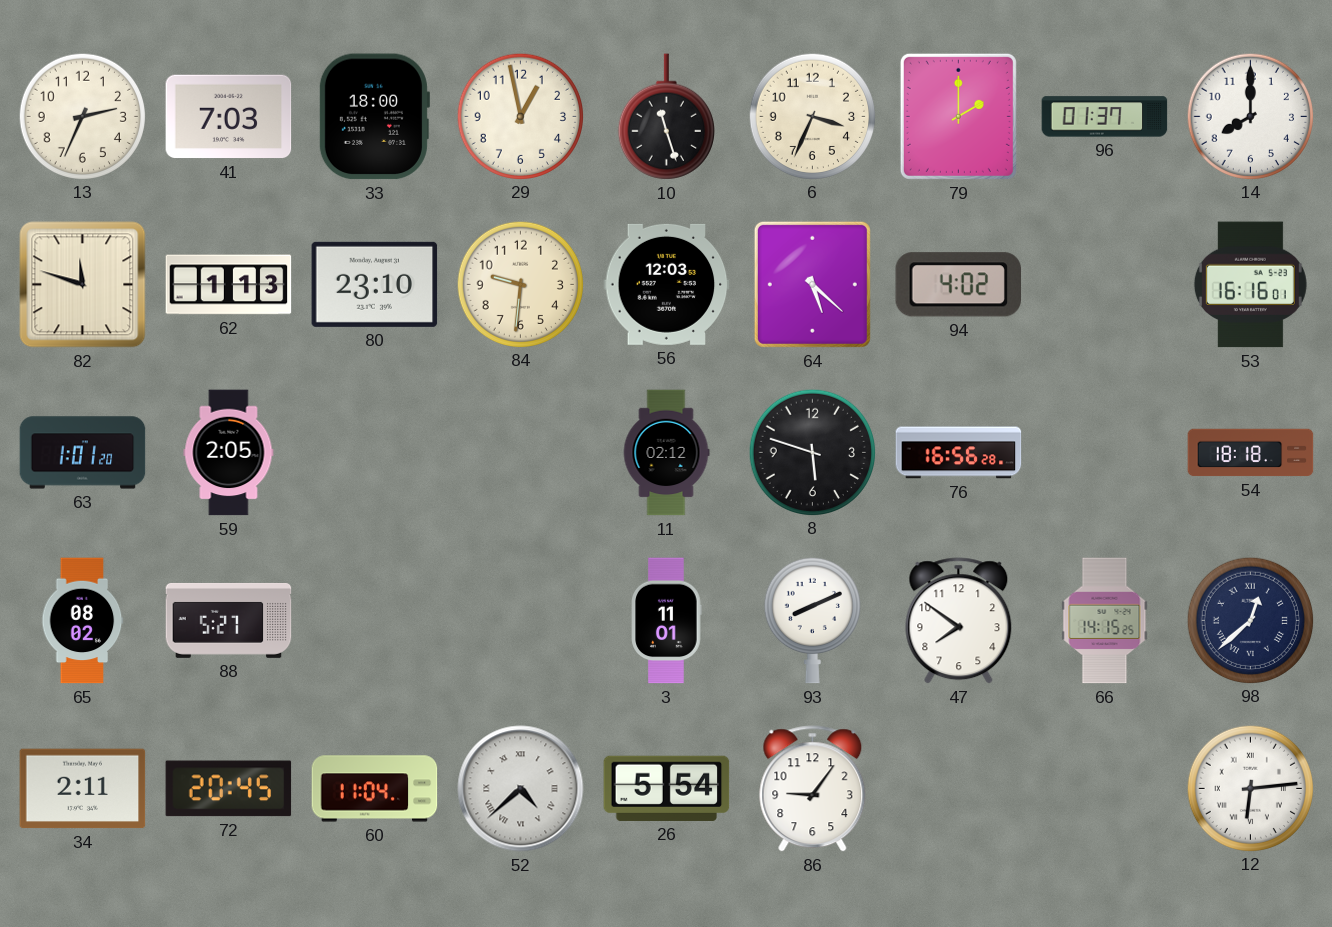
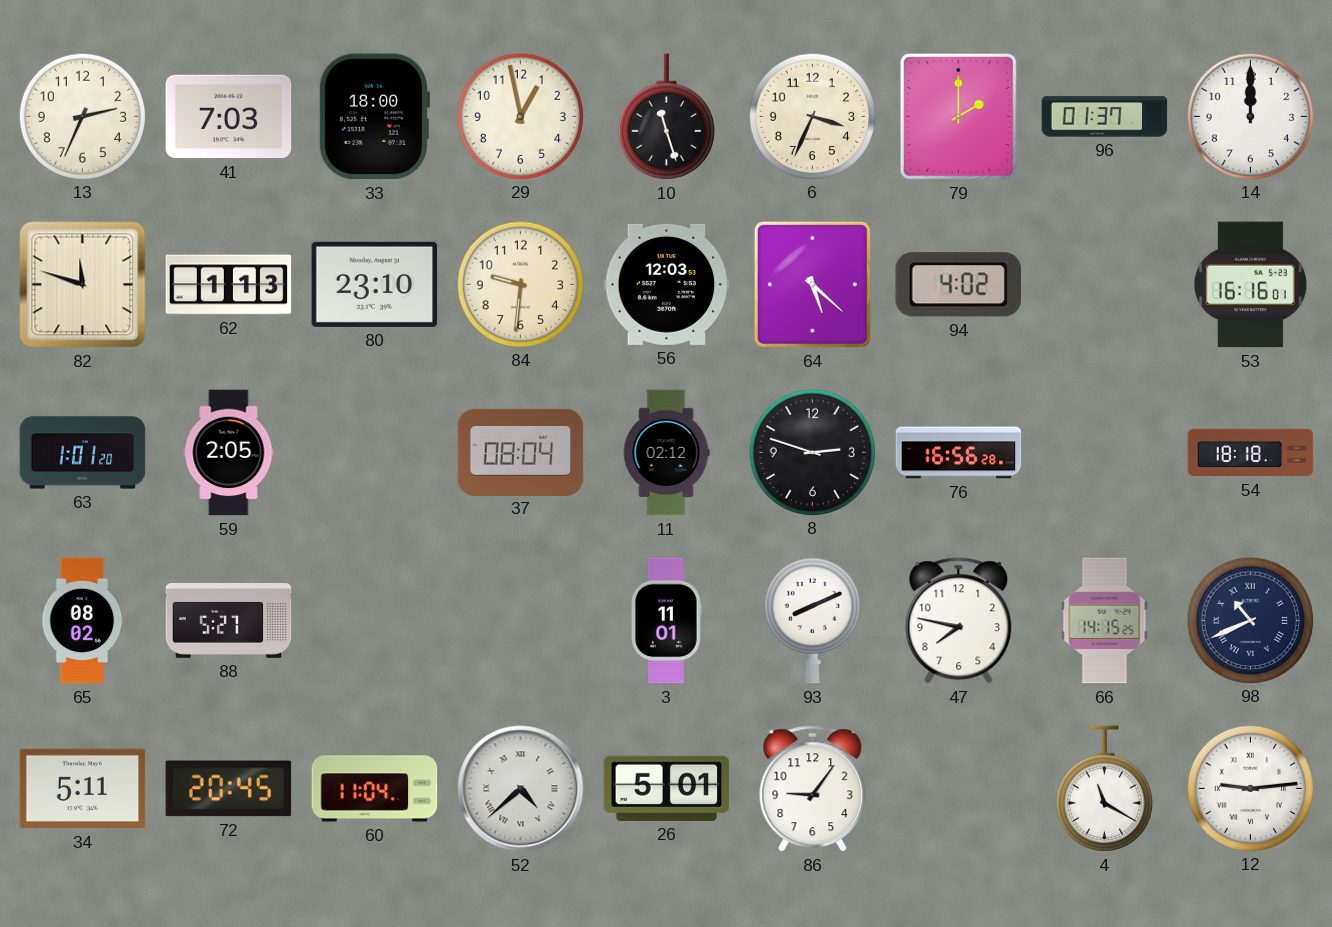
14: 8:00 -> 12:00 (1250, 116)
37: none -> 08:04 (521, 452)
8: 5:48 -> 2:48 (812, 452)
47: 7:51 -> 7:47 (959, 621)
98: 12:38 -> 10:41 (1250, 620)
34: 2:11 -> 5:11 (83, 789)
26: 5:54 -> 5:01 (667, 788)
4: none -> 11:20 (1104, 789)
12: 6:14 -> 9:14 (1250, 788)
